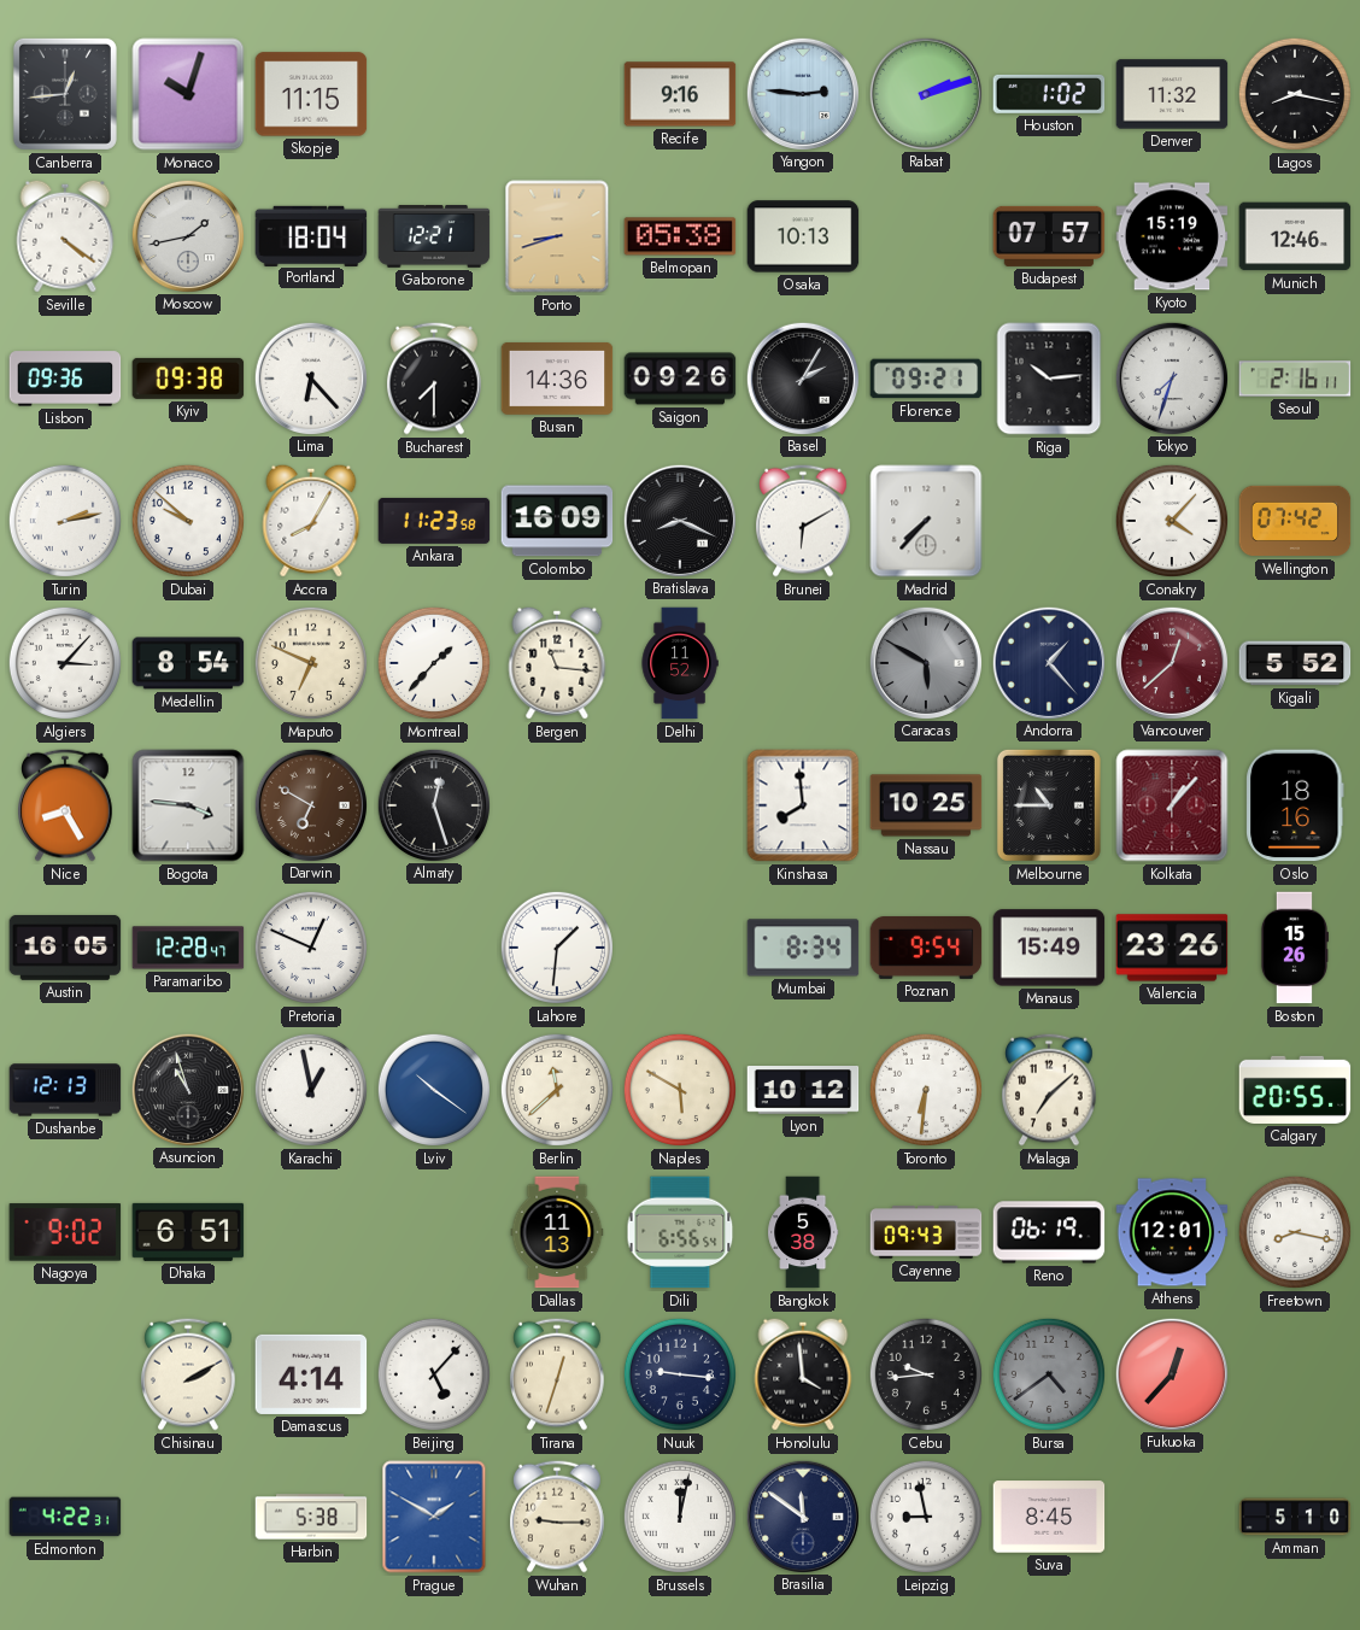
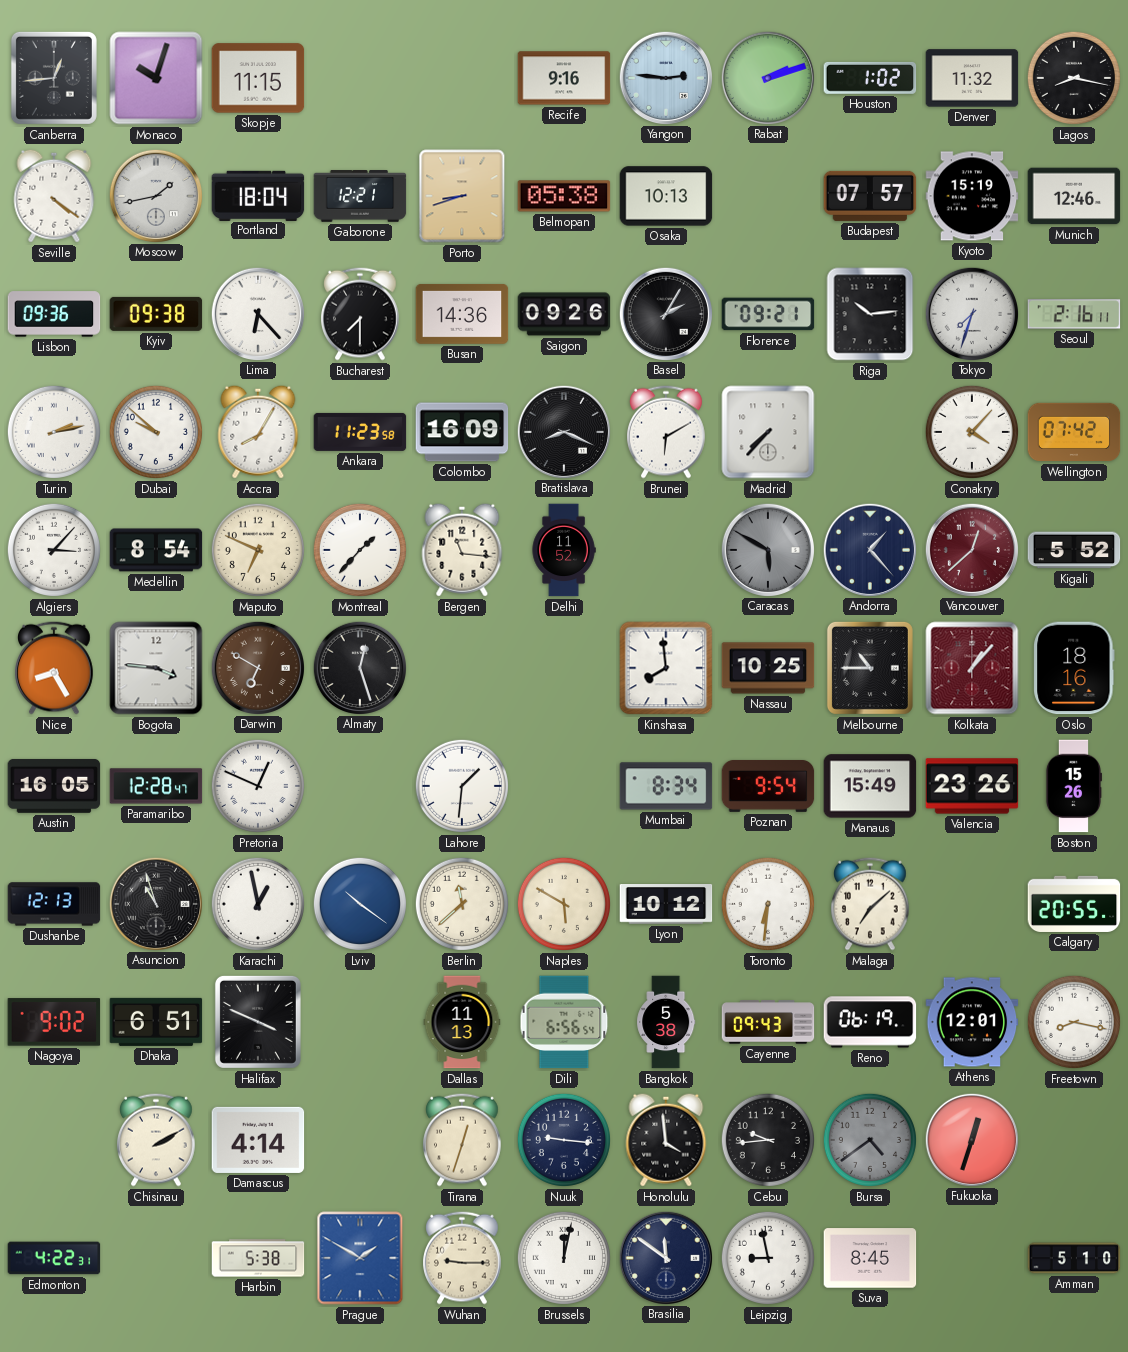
Halifax: none -> 3:49 (258, 1022)
Beijing: 5:07 -> none (434, 1374)
Fukuoka: 12:37 -> 12:33 (971, 1139)
